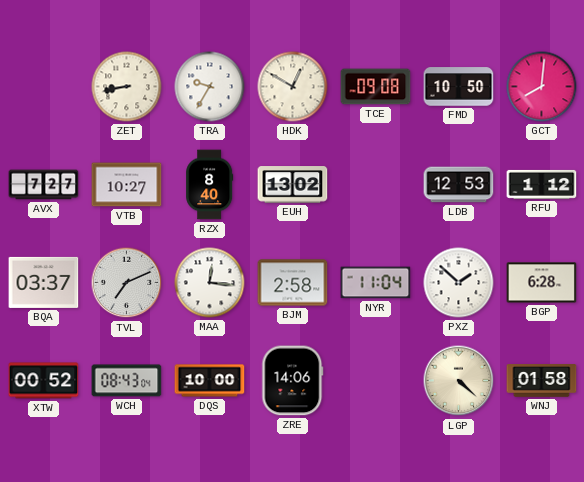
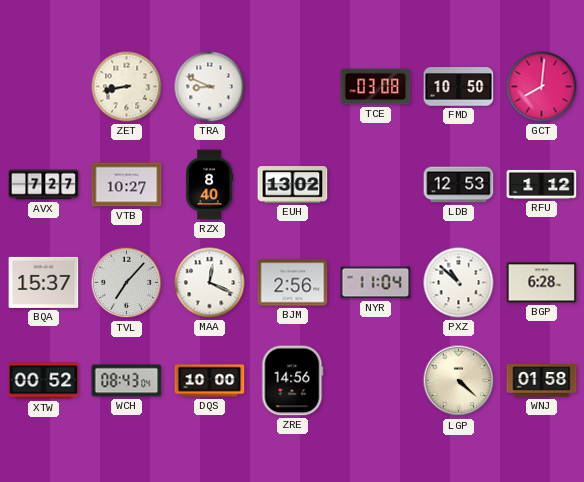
TRA: 9:35 -> 8:49 (210, 87)
HDK: 12:50 -> none (293, 87)
TCE: 09:08 -> 03:08 (376, 87)
BQA: 03:37 -> 15:37 (44, 282)
TVL: 7:11 -> 7:07 (127, 283)
MAA: 12:16 -> 12:19 (210, 283)
BJM: 2:58 -> 2:56 (293, 283)
PXZ: 1:52 -> 10:52 (459, 283)
ZRE: 14:06 -> 14:56 (293, 381)
